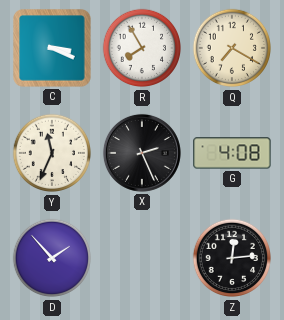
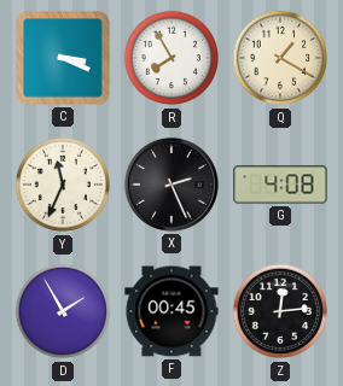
Q: 7:20 -> 1:20 (280, 58)
D: 1:53 -> 1:55 (63, 311)
F: none -> 00:45 (171, 311)
